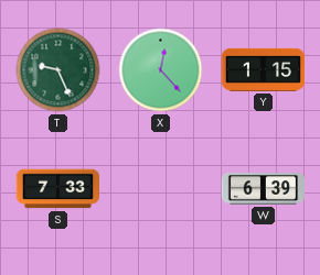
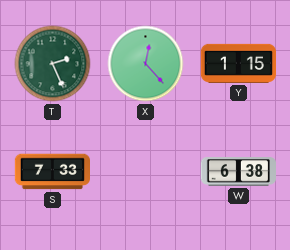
T: 9:26 -> 2:26 (53, 64)
W: 6:39 -> 6:38 (239, 172)
